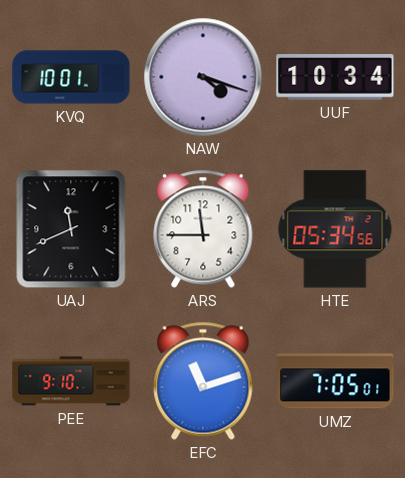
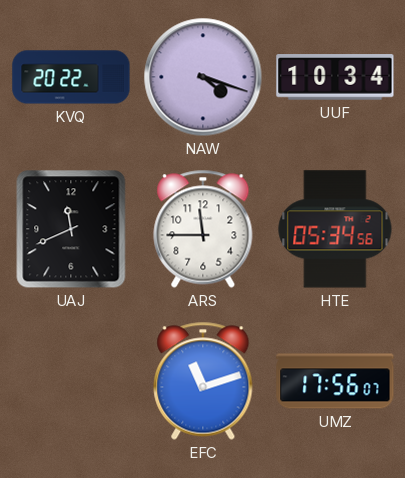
KVQ: 10:01 -> 20:22 (71, 77)
PEE: 9:10 -> none (71, 381)
UMZ: 7:05 -> 17:56 (335, 381)
